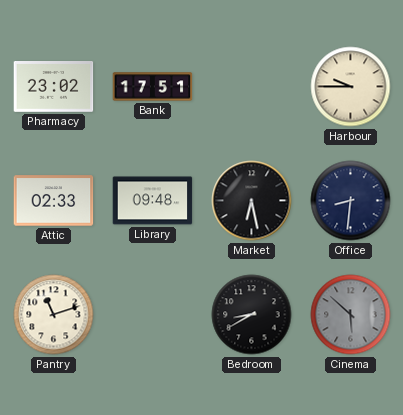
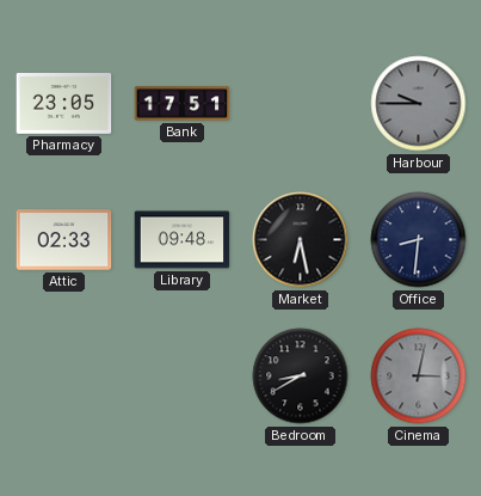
Pharmacy: 23:02 -> 23:05 (64, 104)
Harbour dial: cream -> grey (419, 104)
Pantry: 11:12 -> none (54, 315)
Cinema: 5:52 -> 3:02 (419, 376)
